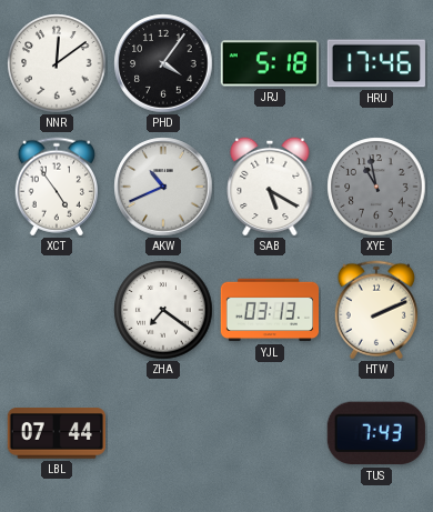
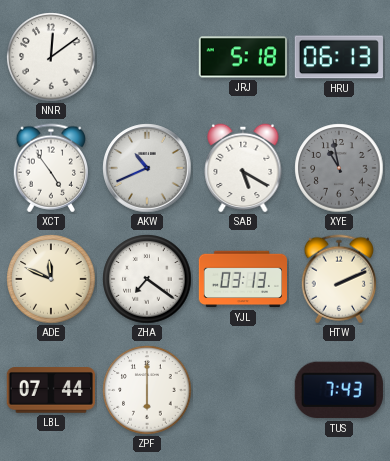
PHD: 4:06 -> none (163, 63)
HRU: 17:46 -> 06:13 (339, 57)
ADE: none -> 11:49 (51, 279)
ZPF: none -> 6:00 (147, 390)
